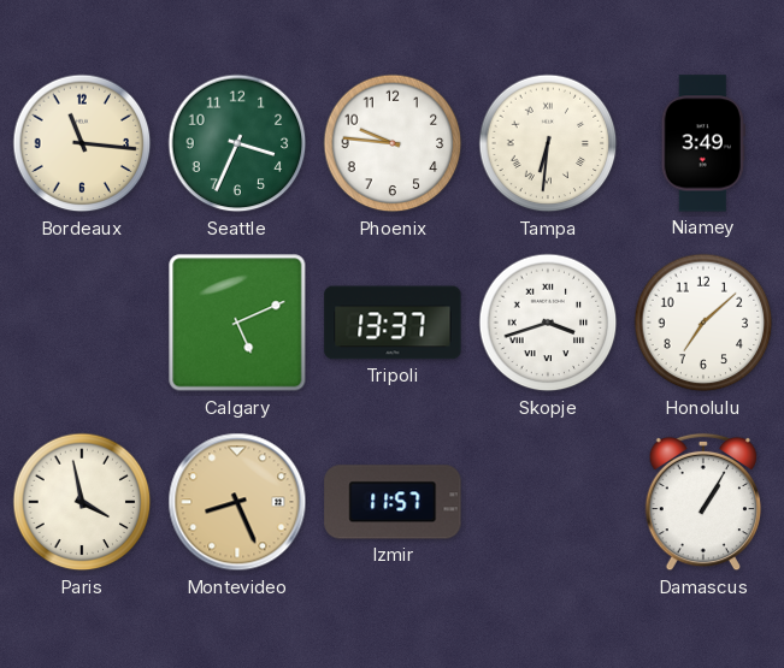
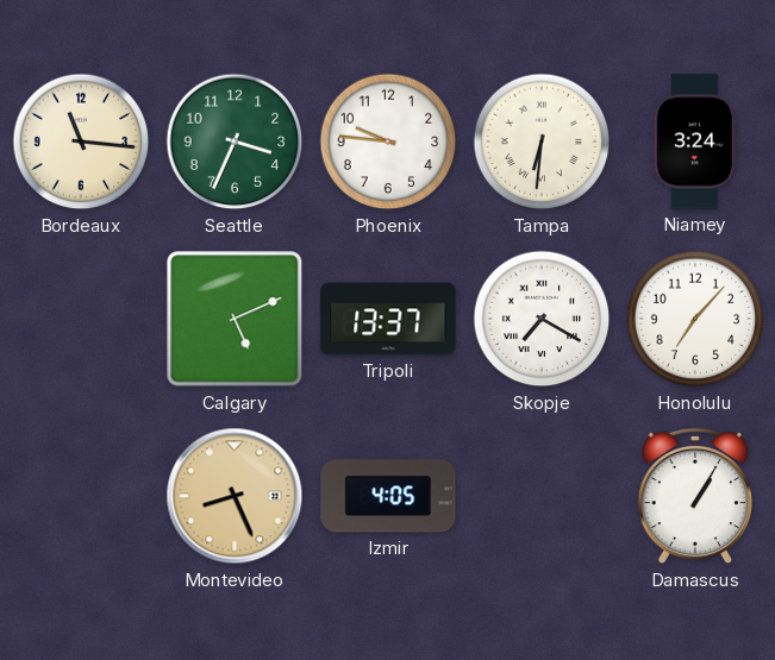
Niamey: 3:49 -> 3:24 (695, 142)
Skopje: 3:42 -> 7:20 (542, 319)
Honolulu: 7:08 -> 7:07 (695, 319)
Paris: 3:58 -> none (82, 502)
Izmir: 11:57 -> 4:05 (388, 496)
